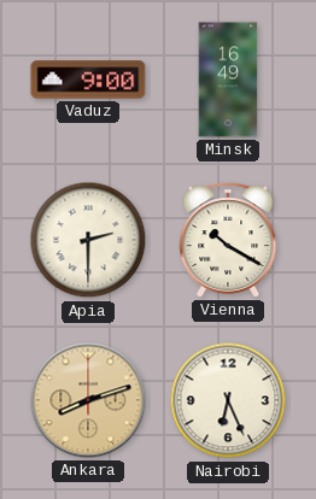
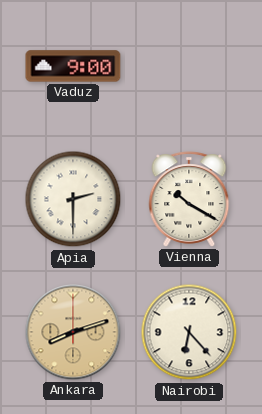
Minsk: 16:49 -> none (228, 80)
Nairobi: 6:26 -> 6:23 (189, 332)
